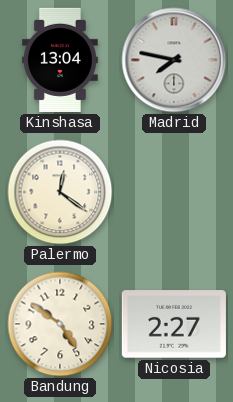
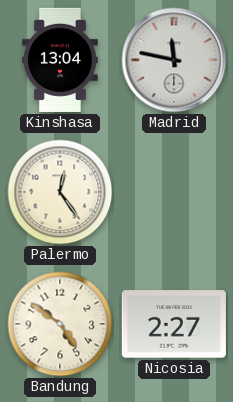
Madrid: 7:47 -> 11:47 (174, 60)
Palermo: 12:21 -> 12:24 (60, 192)
